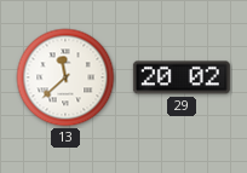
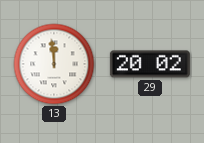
13: 11:38 -> 11:59 (54, 64)
